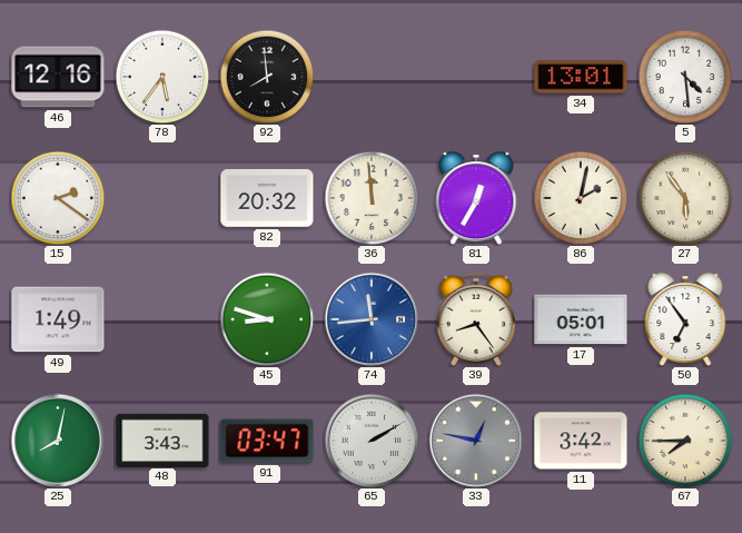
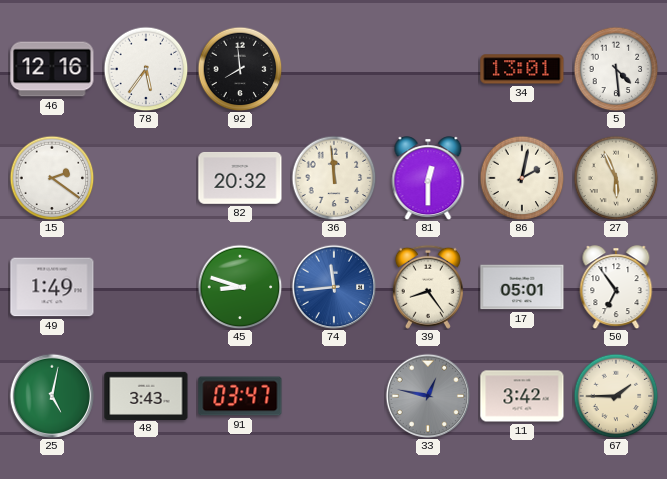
81: 12:35 -> 12:30 (428, 178)
27: 5:54 -> 5:56 (616, 178)
25: 8:02 -> 5:02 (52, 396)
65: 2:10 -> none (372, 441)
67: 7:45 -> 1:45 (616, 396)
